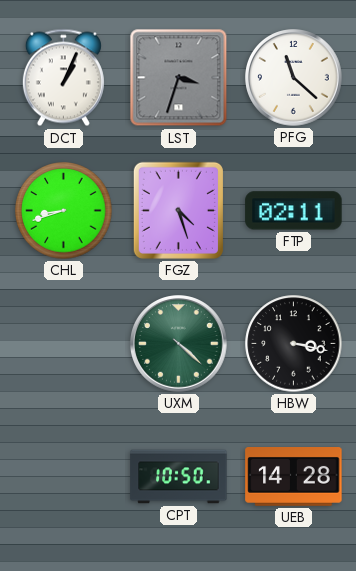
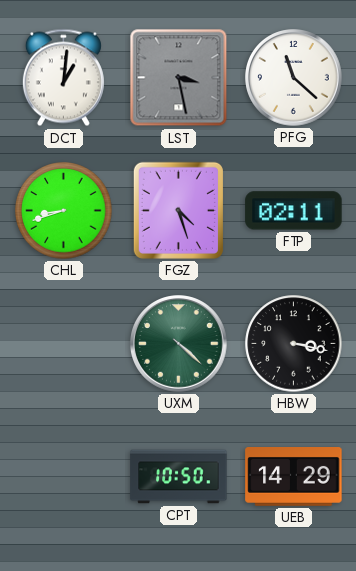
DCT: 1:04 -> 1:01 (63, 78)
LST: 3:33 -> 3:28 (179, 78)
UEB: 14:28 -> 14:29 (294, 477)
